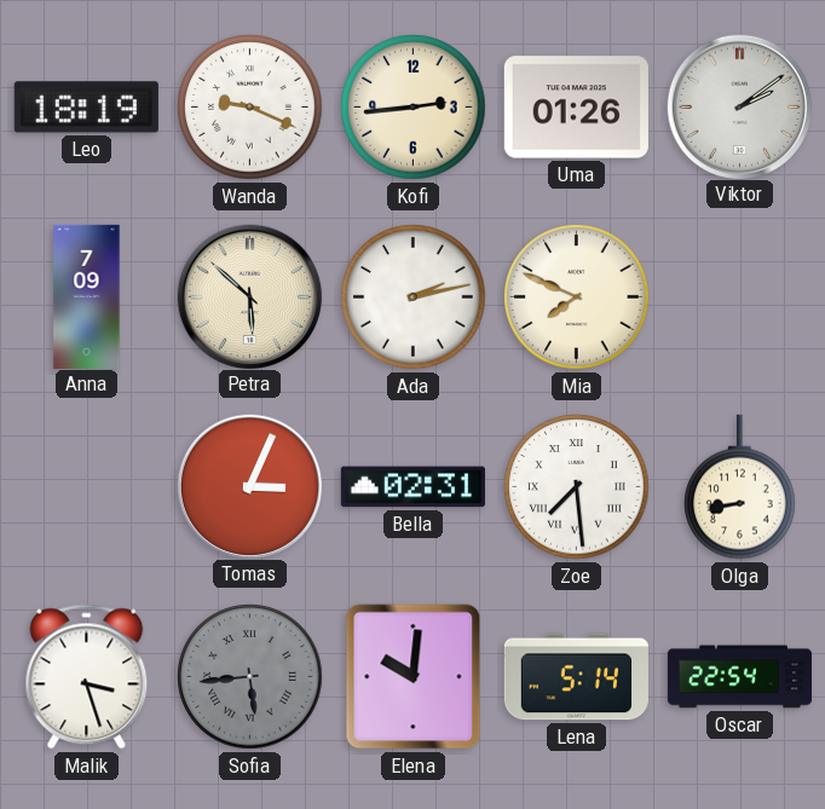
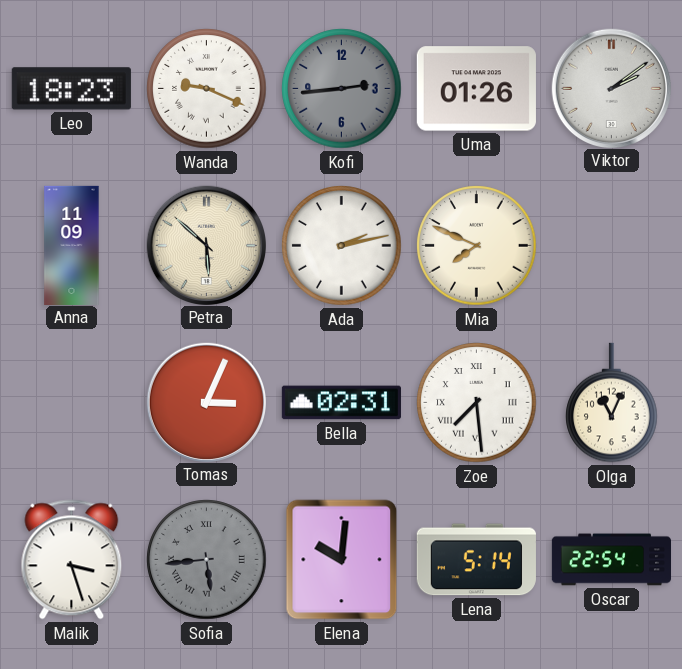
Leo: 18:19 -> 18:23 (71, 89)
Kofi dial: cream -> grey (342, 89)
Anna: 7:09 -> 11:09 (72, 245)
Olga: 8:43 -> 11:04 (612, 403)
